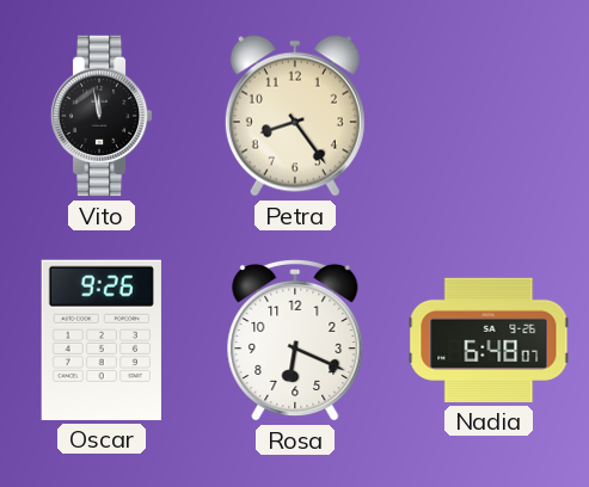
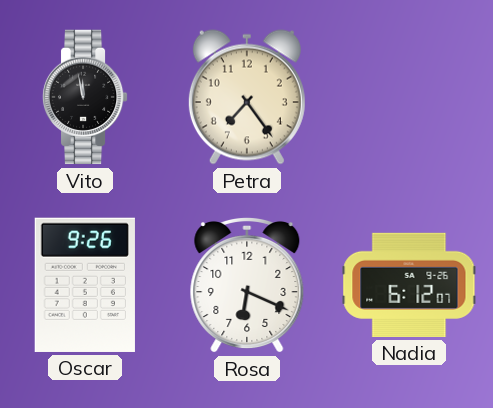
Petra: 8:24 -> 7:24 (247, 97)
Nadia: 6:48 -> 6:12 (409, 285)
